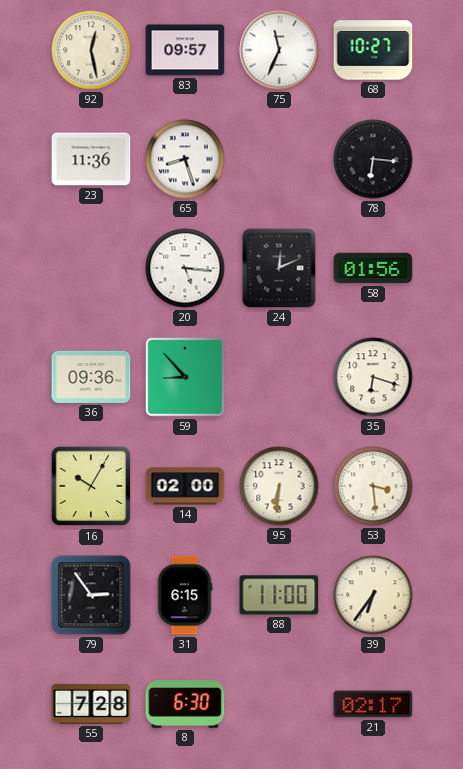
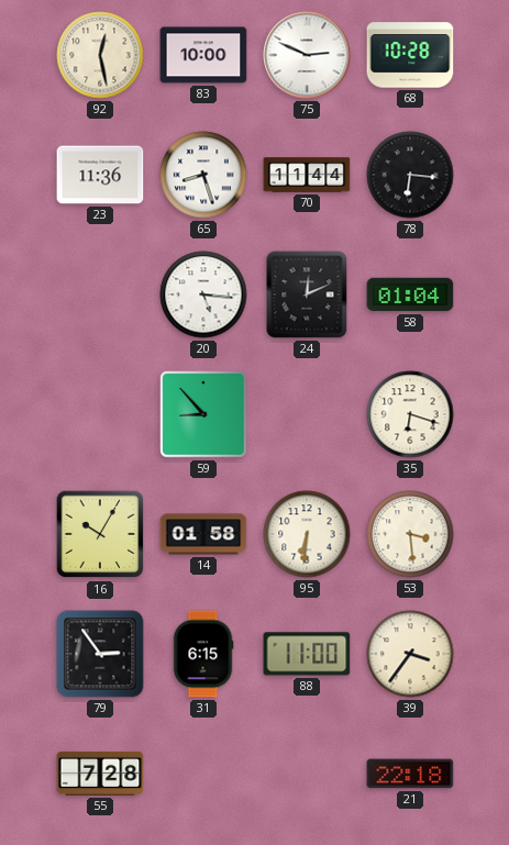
83: 09:57 -> 10:00 (203, 55)
75: 11:34 -> 2:49 (307, 55)
68: 10:27 -> 10:28 (410, 55)
70: none -> 11:44 (307, 175)
58: 01:56 -> 01:04 (410, 294)
36: 09:36 -> none (91, 377)
14: 02:00 -> 01:58 (203, 534)
39: 6:36 -> 3:36 (410, 654)
8: 6:30 -> none (185, 704)
21: 02:17 -> 22:18 (410, 774)
